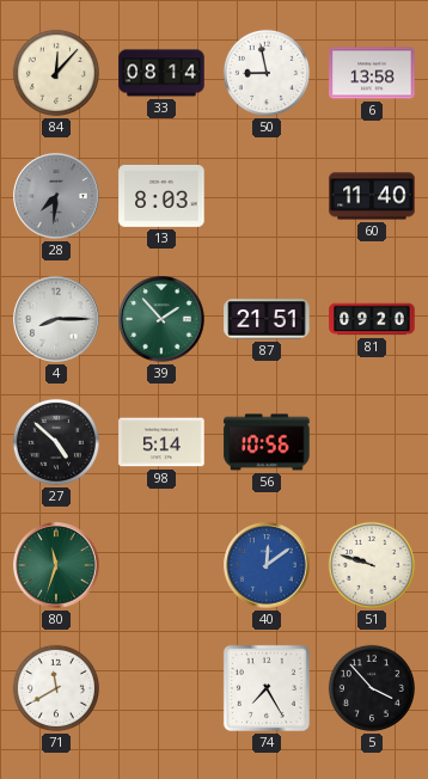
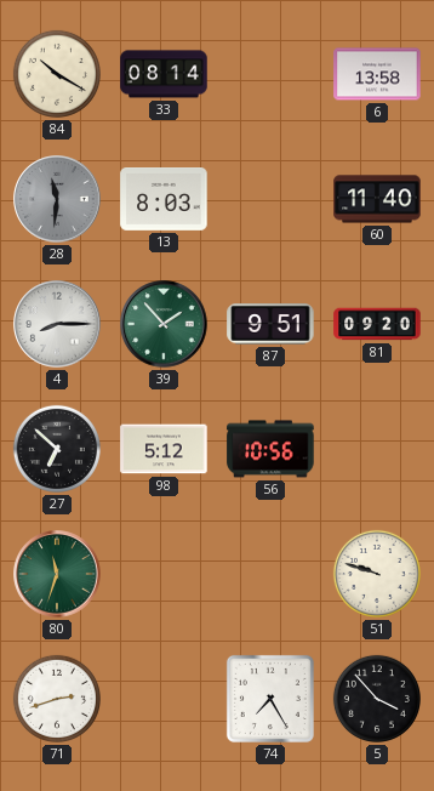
84: 12:07 -> 10:20 (57, 74)
50: 8:58 -> none (267, 73)
28: 7:31 -> 11:31 (57, 199)
87: 21:51 -> 9:51 (270, 324)
27: 4:52 -> 6:52 (57, 449)
98: 5:14 -> 5:12 (164, 449)
40: 12:09 -> none (267, 565)
71: 11:40 -> 2:42 (57, 699)
